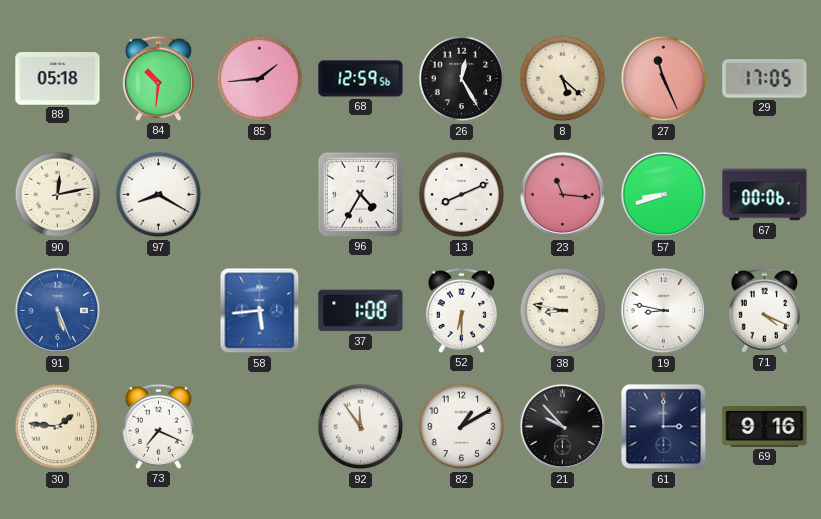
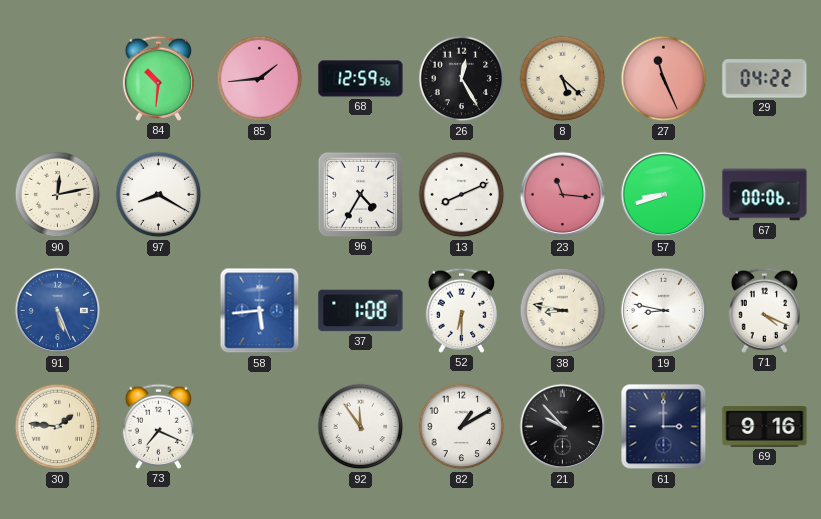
88: 05:18 -> none (58, 79)
29: 17:05 -> 04:22 (765, 79)
